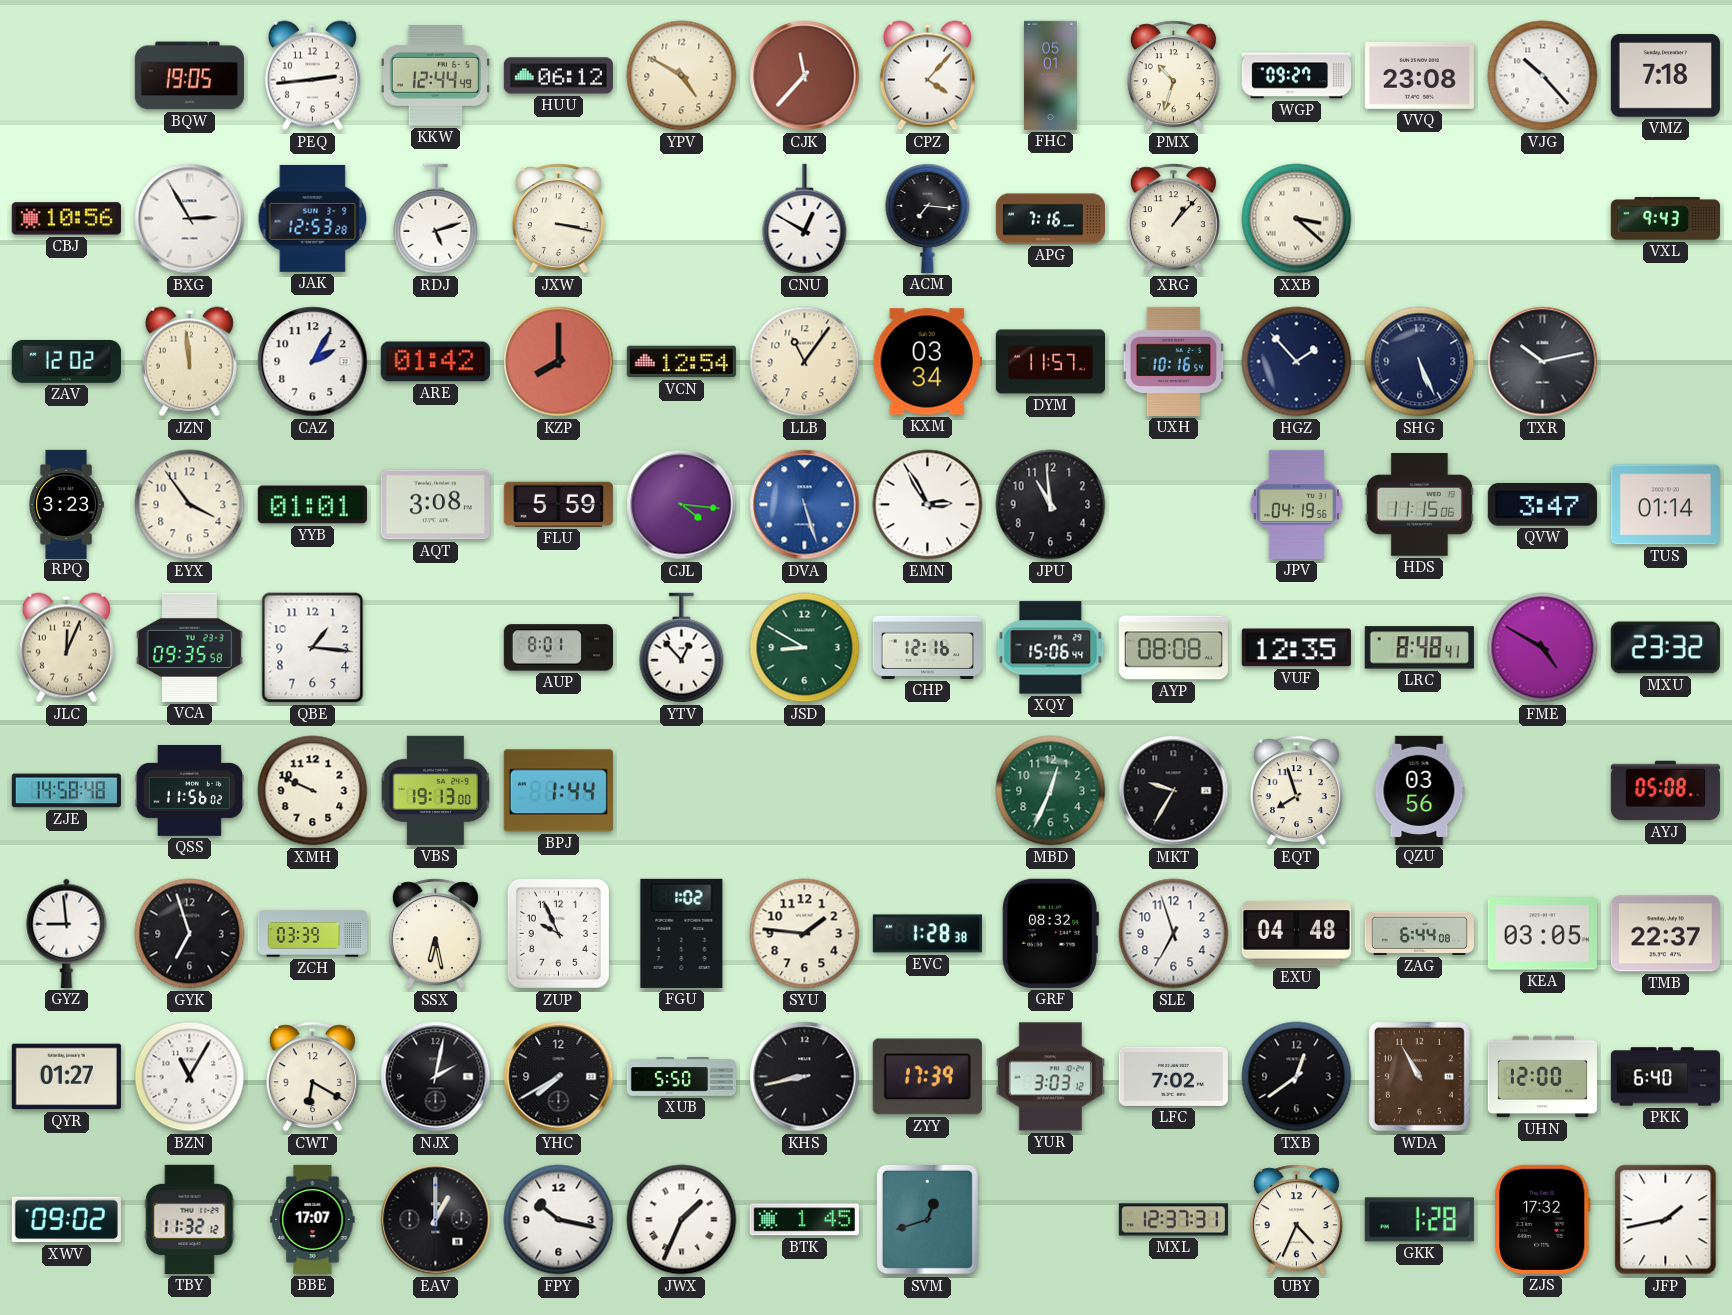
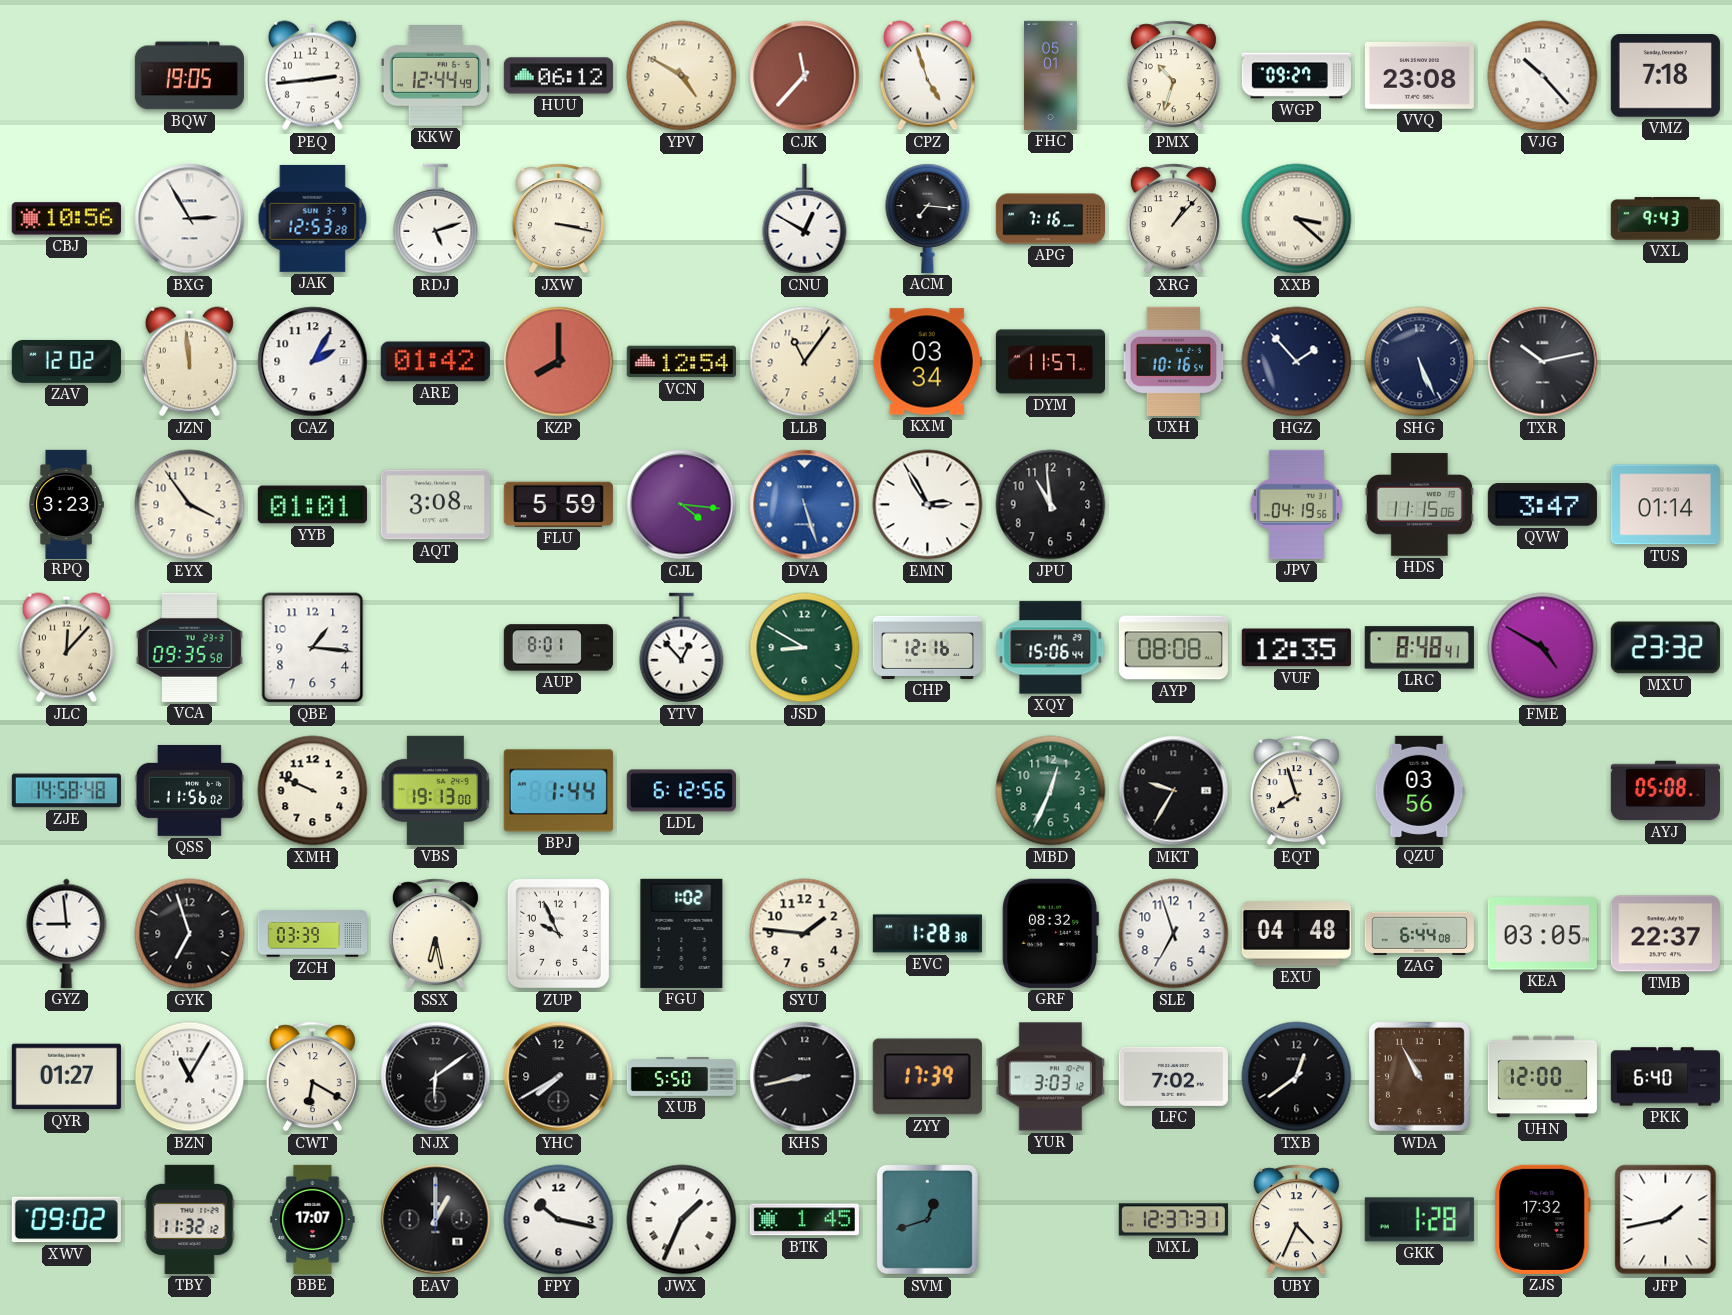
CPZ: 4:07 -> 4:57 (927, 76)
JLC: 12:04 -> 12:07 (66, 648)
LDL: none -> 6:12 (681, 791)
NJX: 2:02 -> 6:09 (436, 1077)
